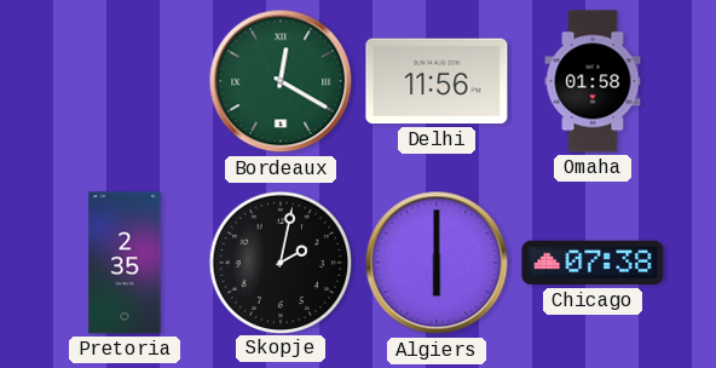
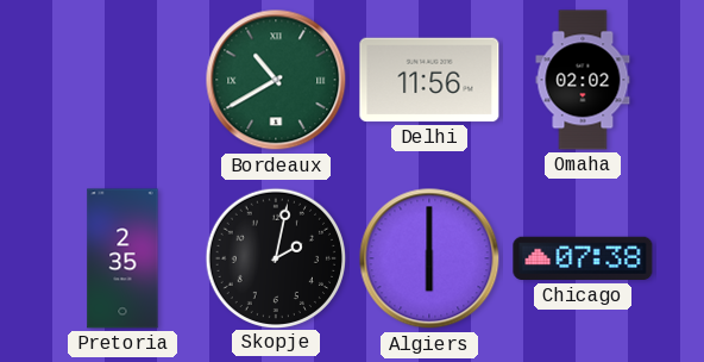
Bordeaux: 12:20 -> 10:40 (276, 80)
Omaha: 01:58 -> 02:02 (583, 80)
